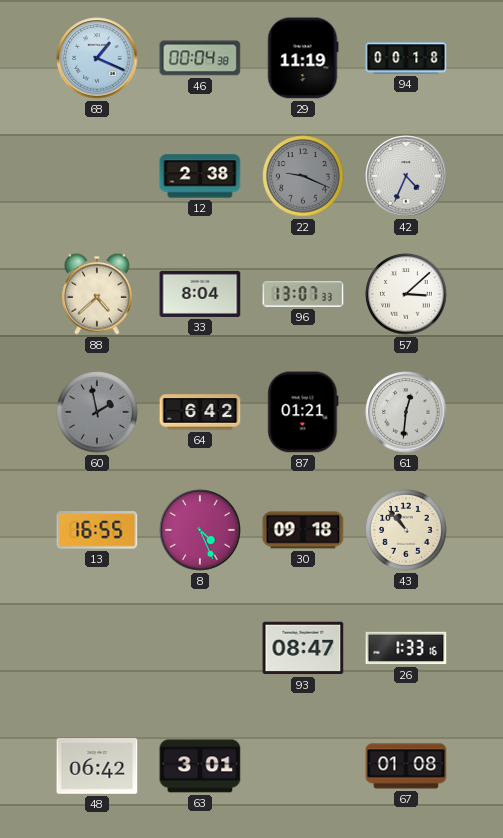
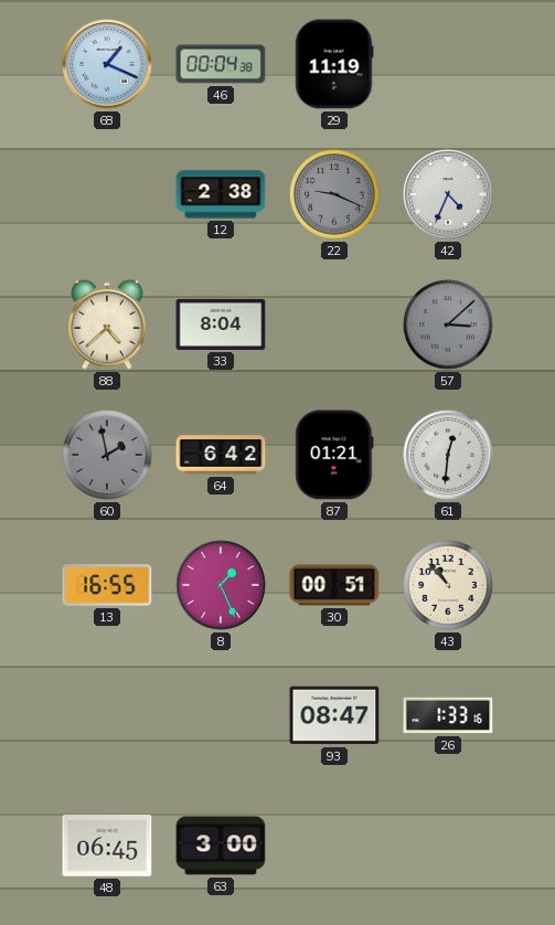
94: 00:18 -> none (406, 58)
96: 13:07 -> none (303, 294)
57 dial: white -> grey (448, 325)
8: 4:26 -> 1:26 (221, 585)
30: 09:18 -> 00:51 (334, 585)
48: 06:42 -> 06:45 (107, 846)
63: 3:01 -> 3:00 (221, 846)
67: 01:08 -> none (406, 766)
